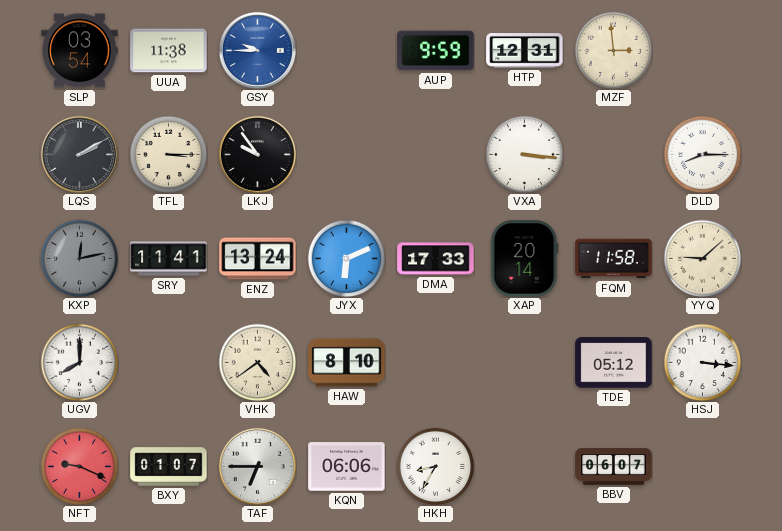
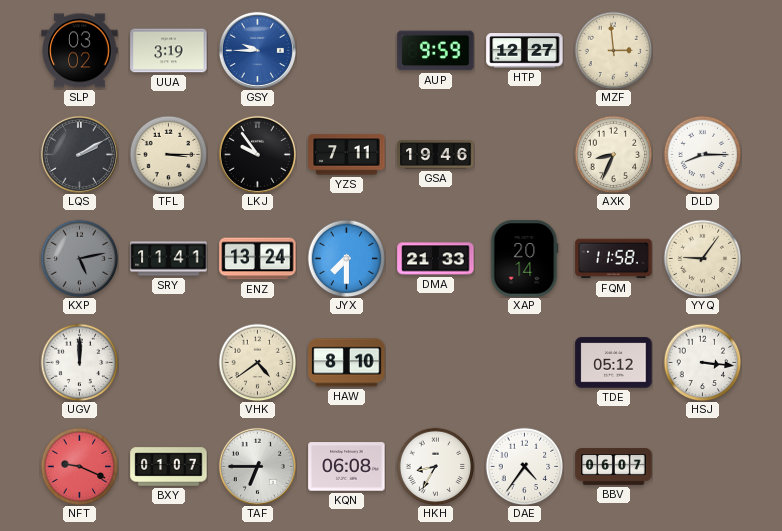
SLP: 03:54 -> 03:02 (80, 51)
UUA: 11:38 -> 3:19 (169, 51)
HTP: 12:31 -> 12:27 (525, 51)
YZS: none -> 7:11 (347, 155)
GSA: none -> 19:46 (436, 155)
VXA: 3:16 -> none (524, 154)
AXK: none -> 8:34 (613, 154)
KXP: 12:13 -> 5:13 (79, 258)
JYX: 6:11 -> 7:30 (346, 258)
DMA: 17:33 -> 21:33 (436, 259)
YYQ: 9:08 -> 9:06 (702, 258)
UGV: 8:00 -> 12:00 (79, 362)
KQN: 06:06 -> 06:08 (347, 467)
DAE: none -> 4:36 (524, 466)
